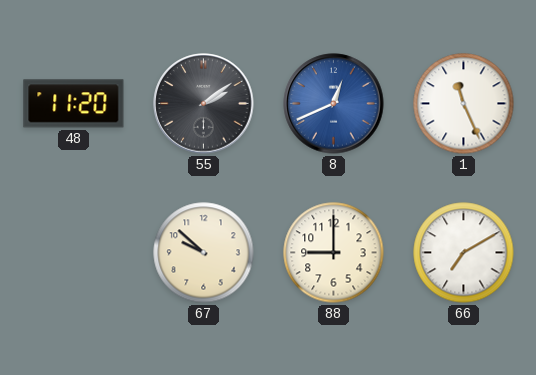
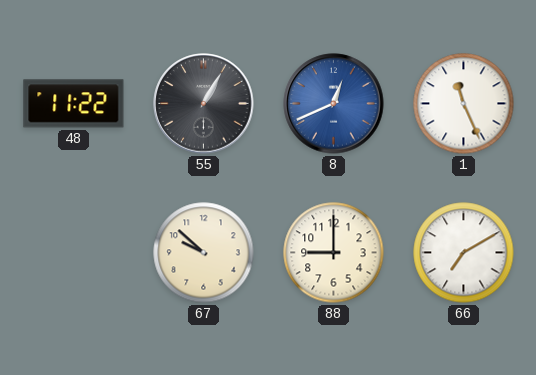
48: 11:20 -> 11:22 (74, 104)
55: 2:09 -> 1:05 (204, 104)
